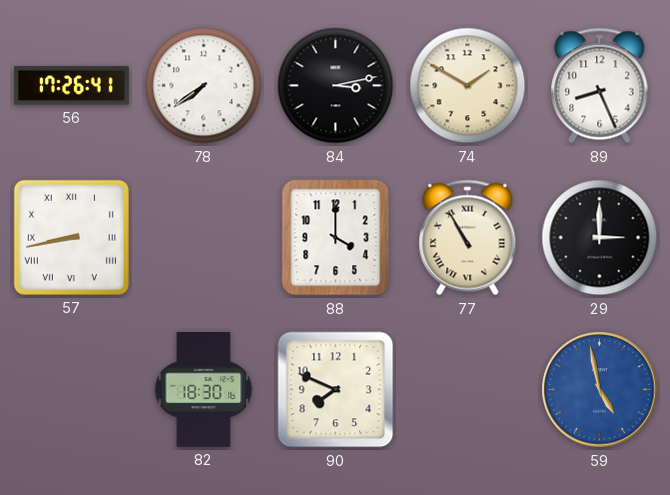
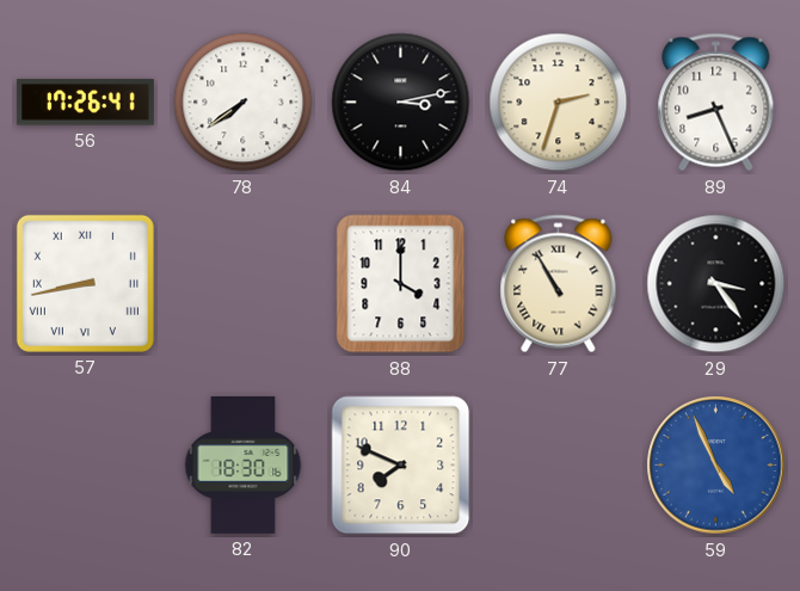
74: 1:50 -> 2:33 (559, 103)
29: 3:00 -> 3:24 (716, 284)
59: 4:58 -> 4:56 (716, 466)
